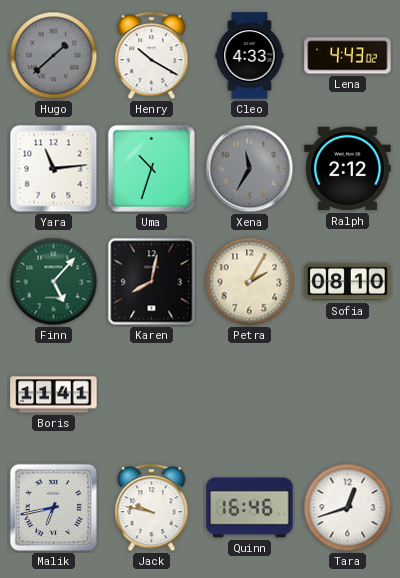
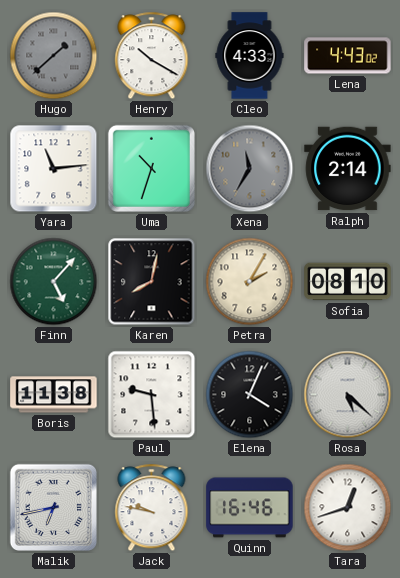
Ralph: 2:12 -> 2:14 (348, 169)
Boris: 11:41 -> 11:38 (54, 395)
Paul: none -> 9:29 (152, 395)
Elena: none -> 4:04 (250, 395)
Rosa: none -> 5:22 (348, 395)
